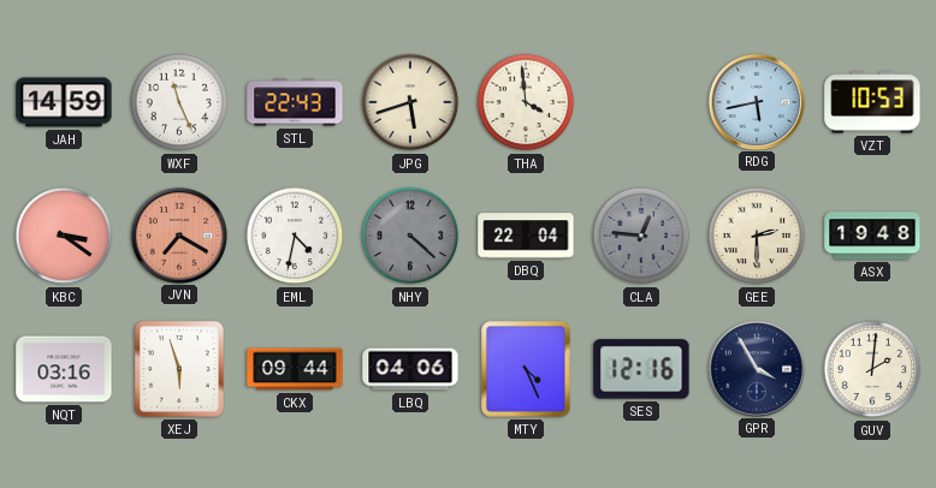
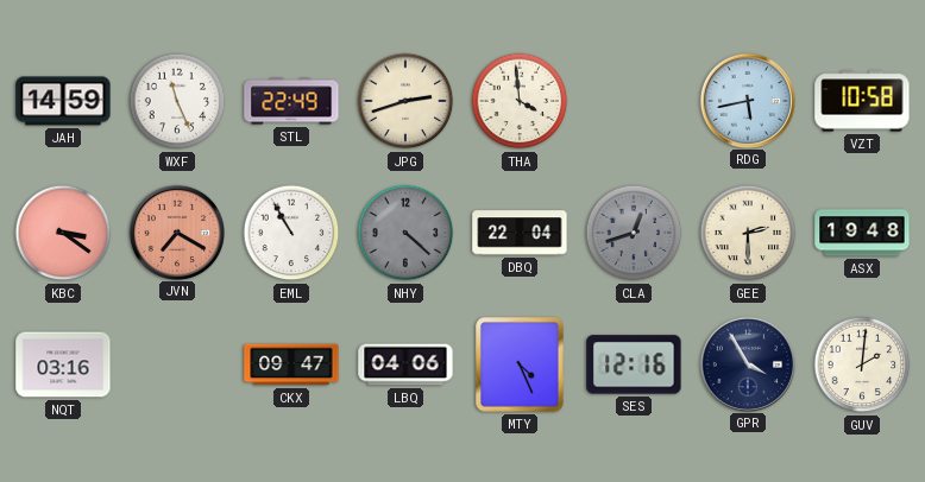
STL: 22:43 -> 22:49 (291, 101)
JPG: 5:42 -> 2:42 (405, 101)
VZT: 10:53 -> 10:58 (862, 101)
EML: 4:32 -> 10:55 (291, 233)
CLA: 12:46 -> 12:42 (634, 233)
XEJ: 5:57 -> none (180, 370)
CKX: 09:44 -> 09:47 (291, 364)
